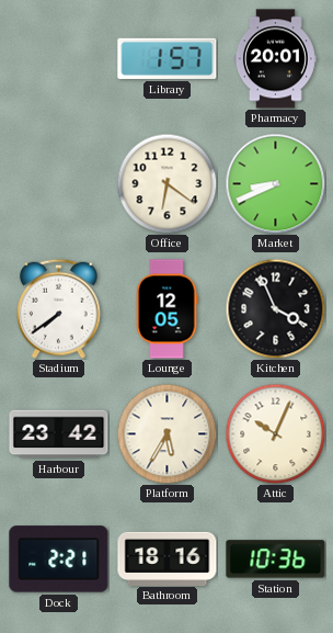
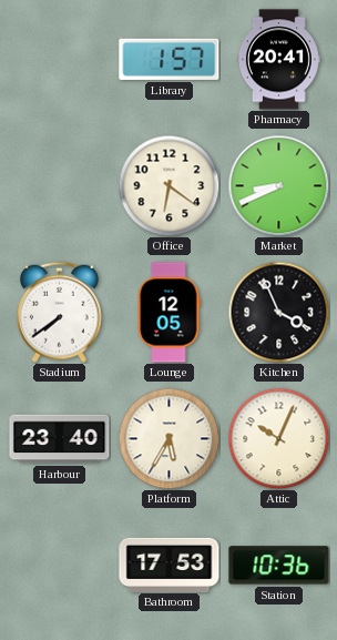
Pharmacy: 20:01 -> 20:41 (278, 60)
Harbour: 23:42 -> 23:40 (60, 439)
Dock: 2:21 -> none (59, 559)
Bathroom: 18:16 -> 17:53 (170, 565)
